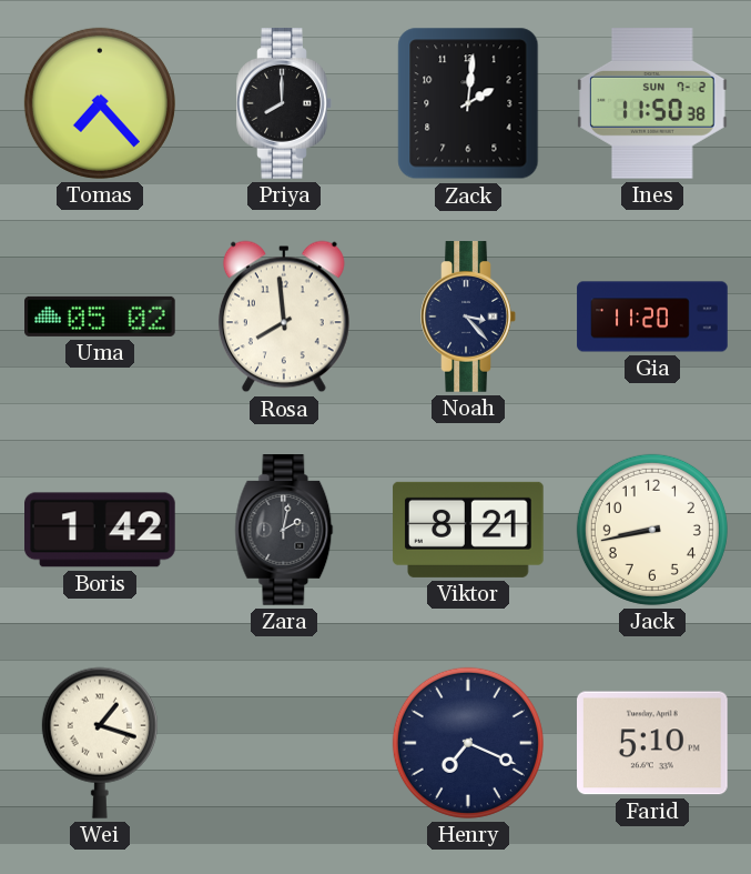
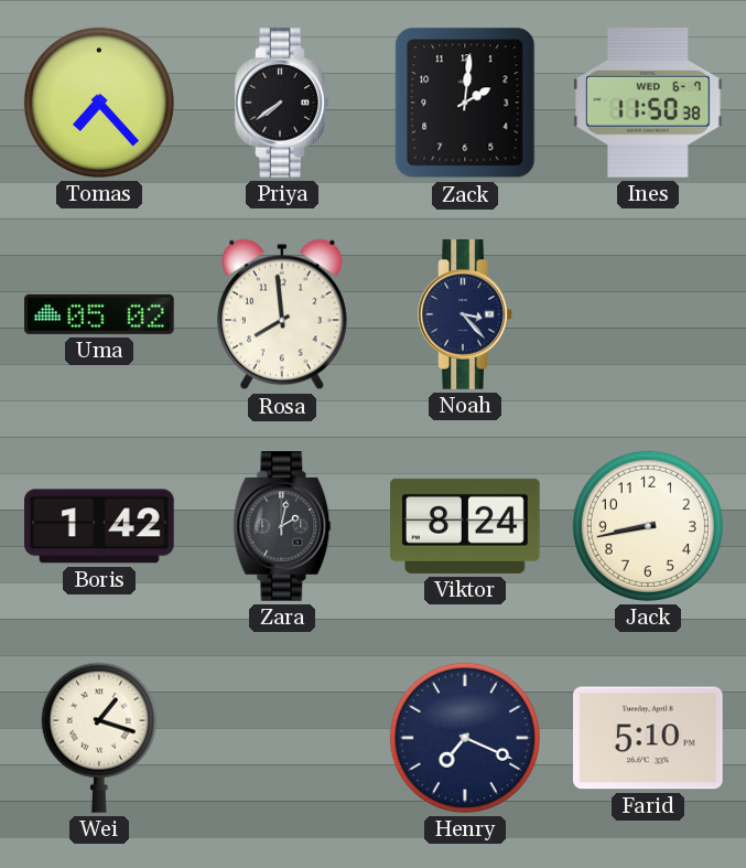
Priya: 8:00 -> 7:39 (282, 103)
Ines date: SUN 7-2 -> WED 6-7 (649, 104)
Gia: 11:20 -> none (652, 317)
Viktor: 8:21 -> 8:24 (465, 526)
